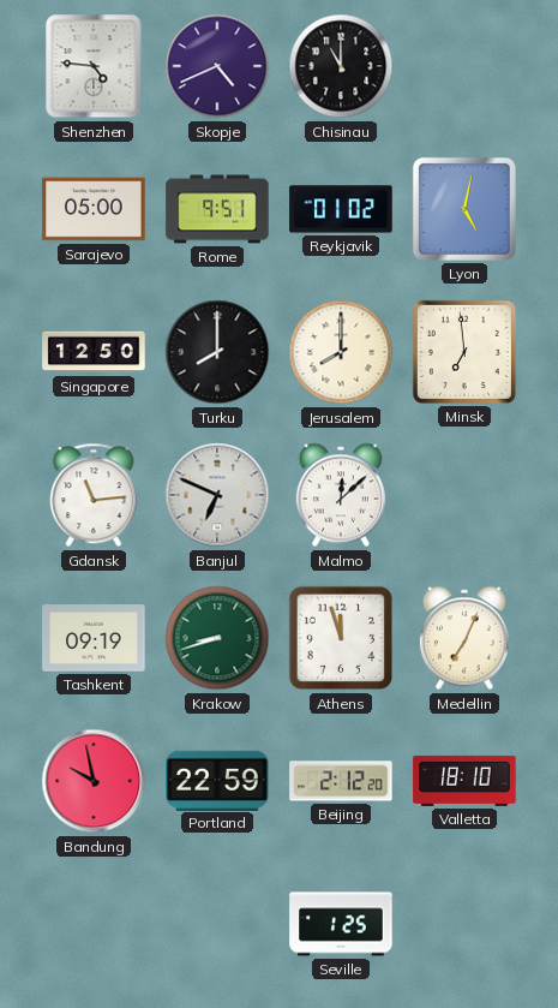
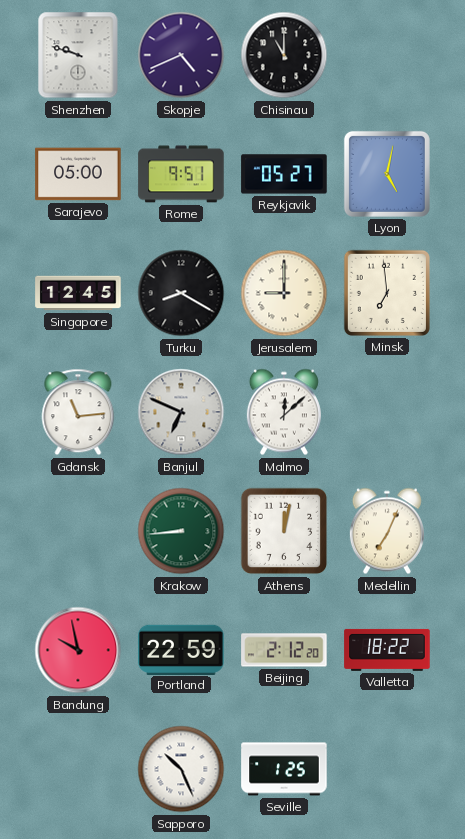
Shenzhen: 4:46 -> 9:48 (78, 55)
Reykjavik: 01:02 -> 05:27 (284, 174)
Singapore: 12:50 -> 12:45 (78, 293)
Turku: 8:00 -> 8:20 (181, 293)
Jerusalem: 8:00 -> 9:00 (284, 293)
Tashkent: 09:19 -> none (94, 638)
Krakow: 8:42 -> 8:44 (181, 531)
Athens: 11:57 -> 12:02 (284, 531)
Valletta: 18:10 -> 18:22 (387, 650)
Sapporo: none -> 10:26 (181, 769)
